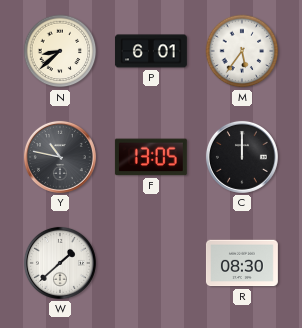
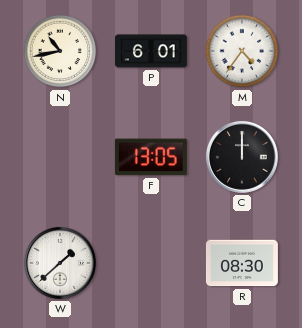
N: 8:38 -> 10:43 (60, 51)
M: 5:36 -> 4:36 (242, 51)
Y: 10:47 -> none (60, 157)
